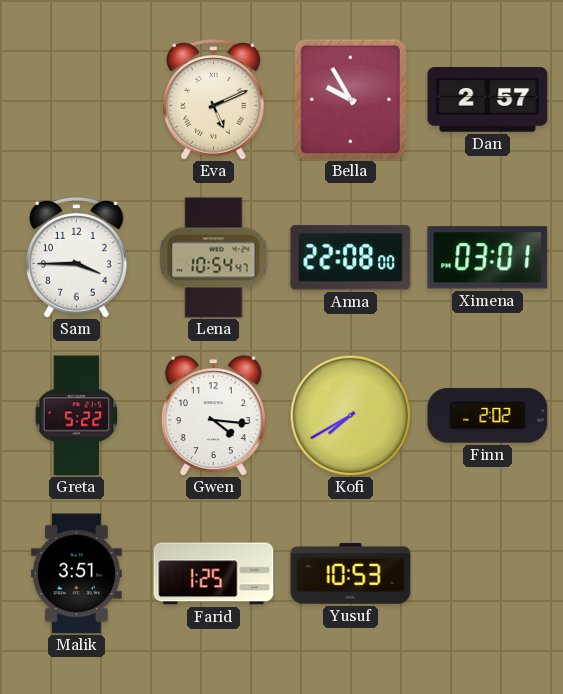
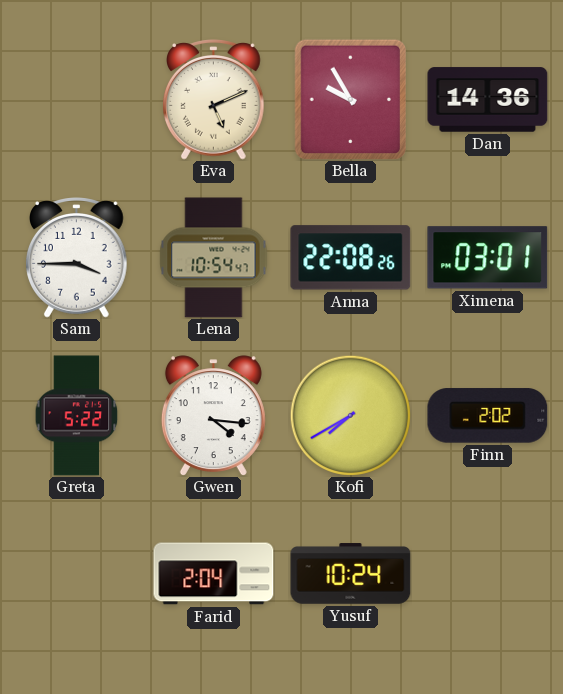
Dan: 2:57 -> 14:36 (488, 100)
Anna: 22:08:00 -> 22:08:26 (351, 258)
Malik: 3:51 -> none (76, 574)
Farid: 1:25 -> 2:04 (214, 574)
Yusuf: 10:53 -> 10:24 (351, 574)
